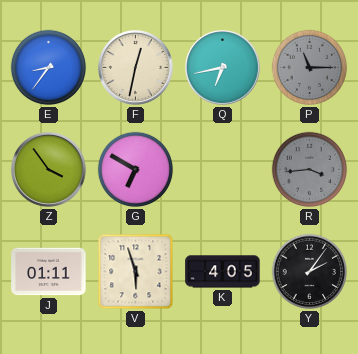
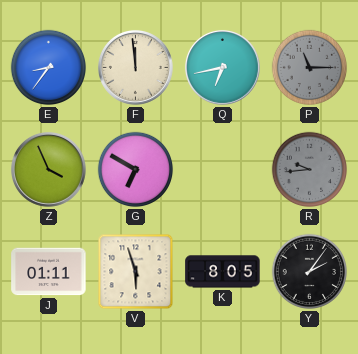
F: 12:32 -> 11:59 (135, 67)
Z: 3:54 -> 3:56 (48, 169)
R: 3:44 -> 9:44 (310, 170)
K: 4:05 -> 8:05 (223, 272)
